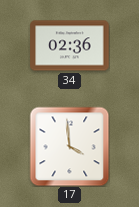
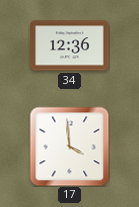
34: 02:36 -> 12:36 (70, 46)
